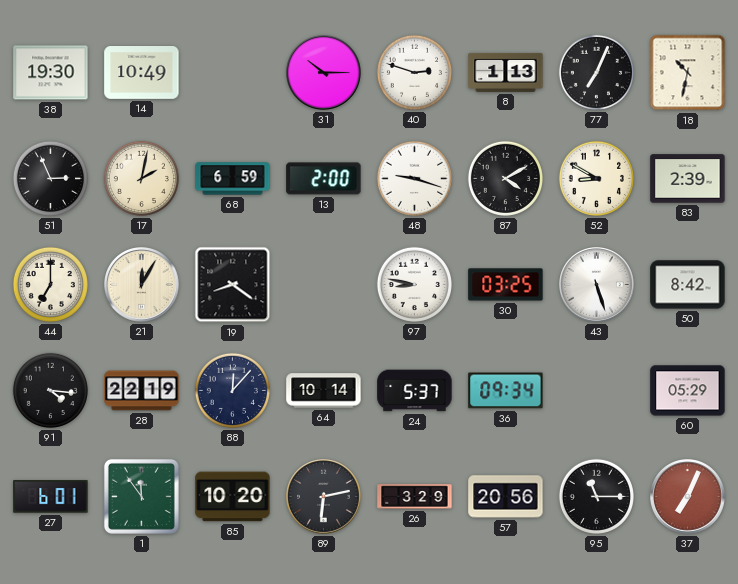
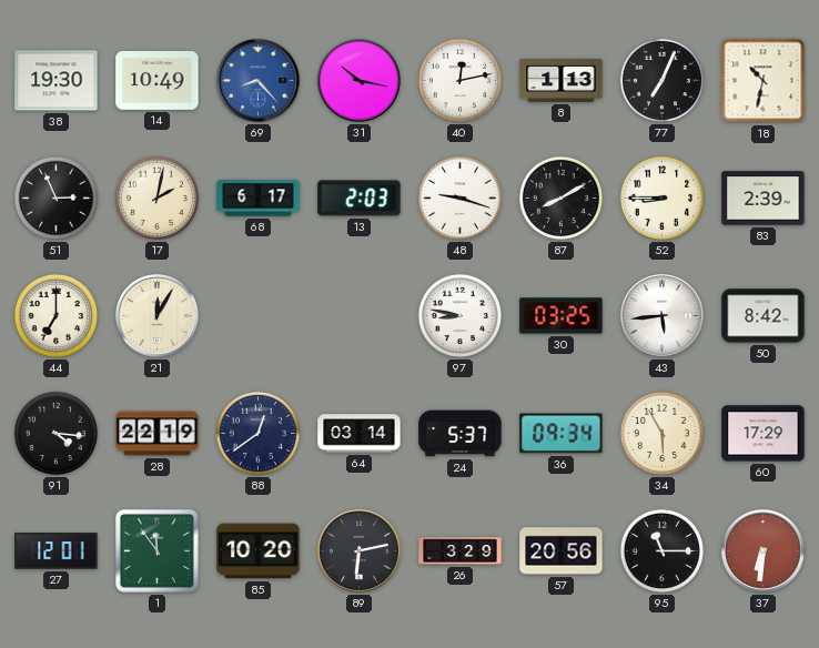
69: none -> 8:23 (259, 81)
31: 10:15 -> 10:17 (360, 81)
40: 2:48 -> 12:13 (459, 80)
68: 6:59 -> 6:17 (259, 199)
13: 2:00 -> 2:03 (360, 199)
87: 4:10 -> 8:10 (560, 198)
52: 8:50 -> 8:45 (661, 198)
19: 8:21 -> none (233, 285)
43: 5:27 -> 5:44 (663, 316)
88: 12:07 -> 12:39 (257, 433)
64: 10:14 -> 03:14 (360, 434)
34: none -> 5:55 (661, 433)
60: 05:29 -> 17:29 (764, 434)
27: 6:01 -> 12:01 (57, 551)
37: 7:04 -> 6:31 (764, 551)
